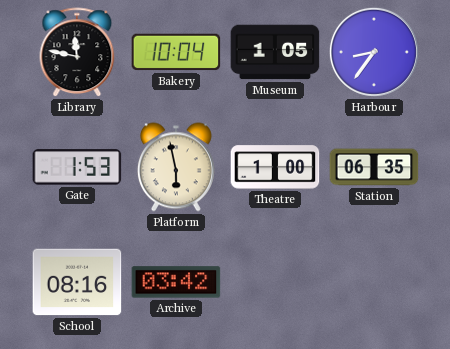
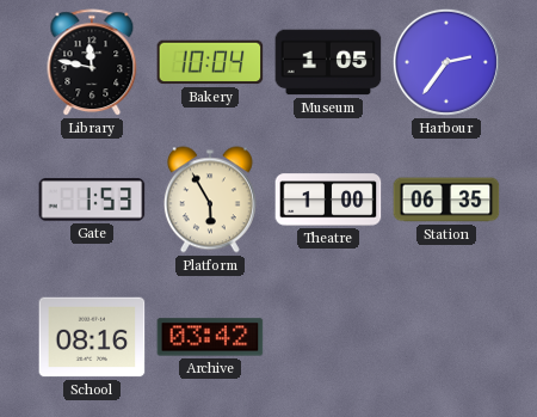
Harbour: 8:36 -> 2:36 (446, 62)
Platform: 5:58 -> 5:55 (210, 200)
